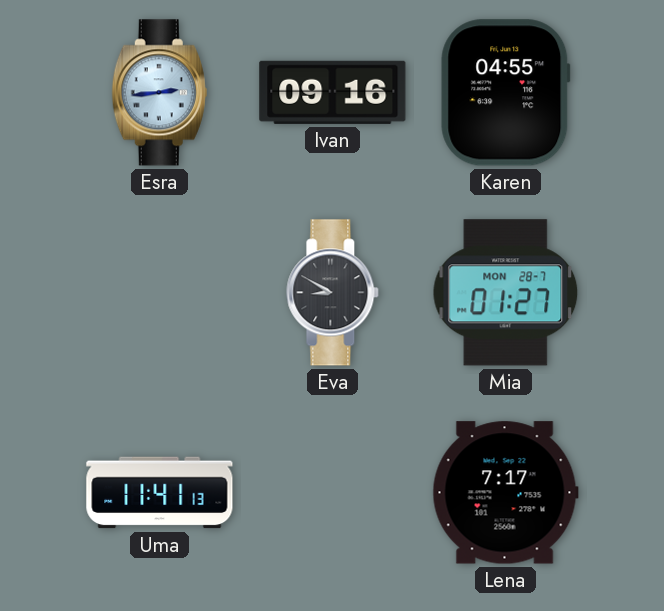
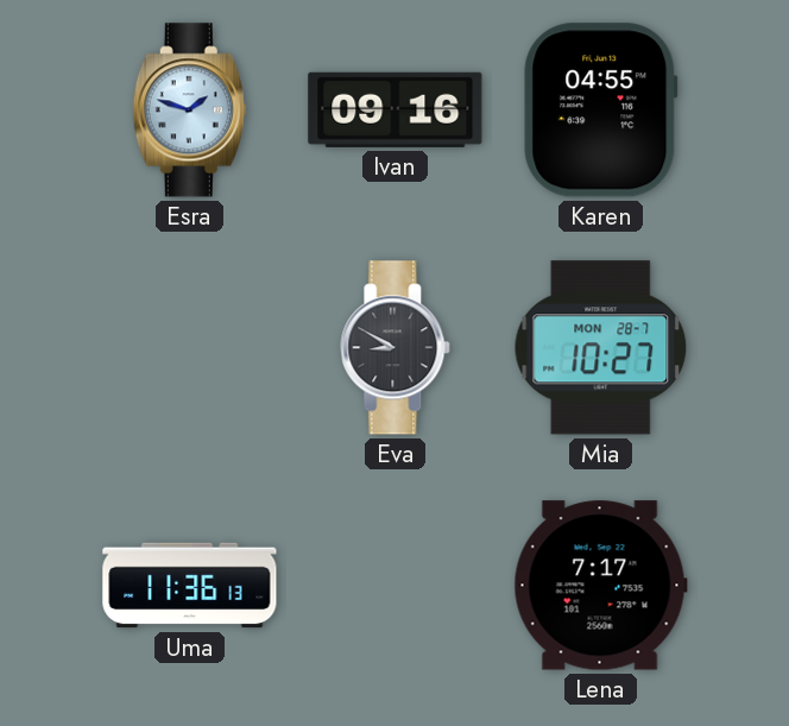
Esra: 2:44 -> 1:48 (189, 111)
Mia: 01:27 -> 10:27 (601, 348)
Uma: 11:41 -> 11:36 (190, 586)
